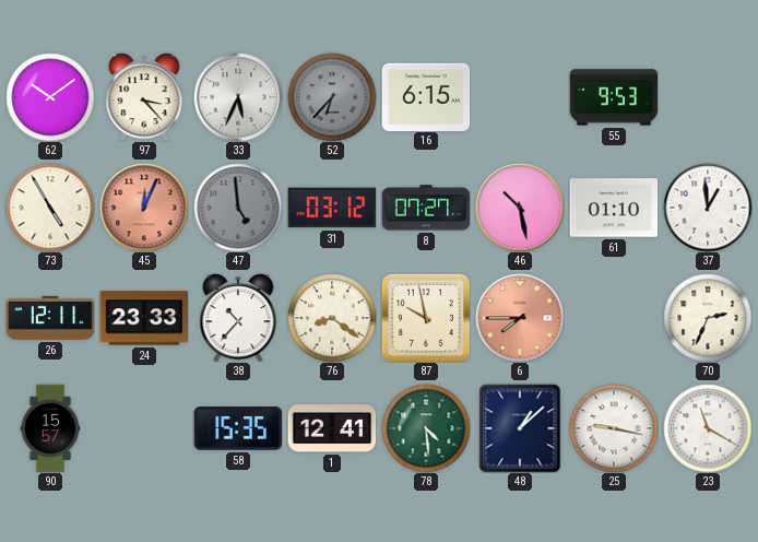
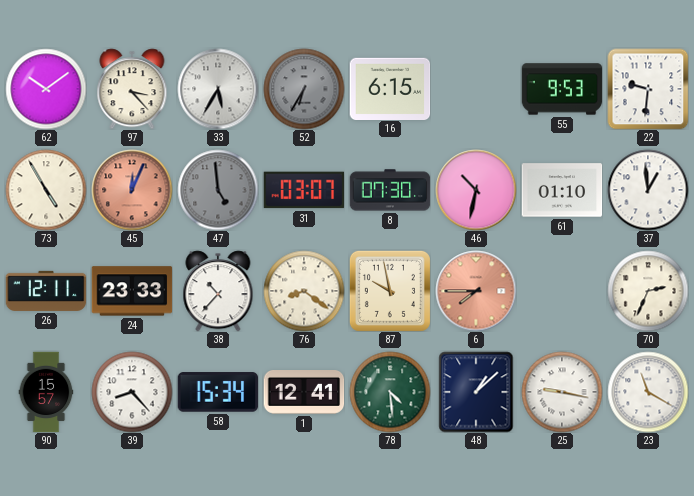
33: 5:34 -> 5:35 (218, 89)
52: 6:37 -> 6:35 (304, 89)
22: none -> 9:31 (648, 89)
31: 03:12 -> 03:07 (304, 190)
8: 07:27 -> 07:30 (390, 190)
46: 10:28 -> 10:32 (476, 190)
39: none -> 8:23 (132, 392)
58: 15:35 -> 15:34 (218, 392)
